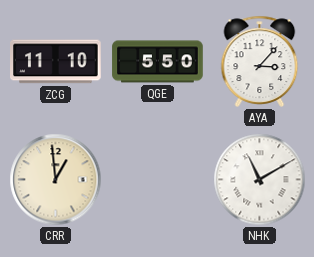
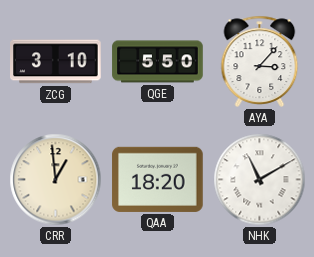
ZCG: 11:10 -> 3:10 (56, 62)
QAA: none -> 18:20 (158, 179)
